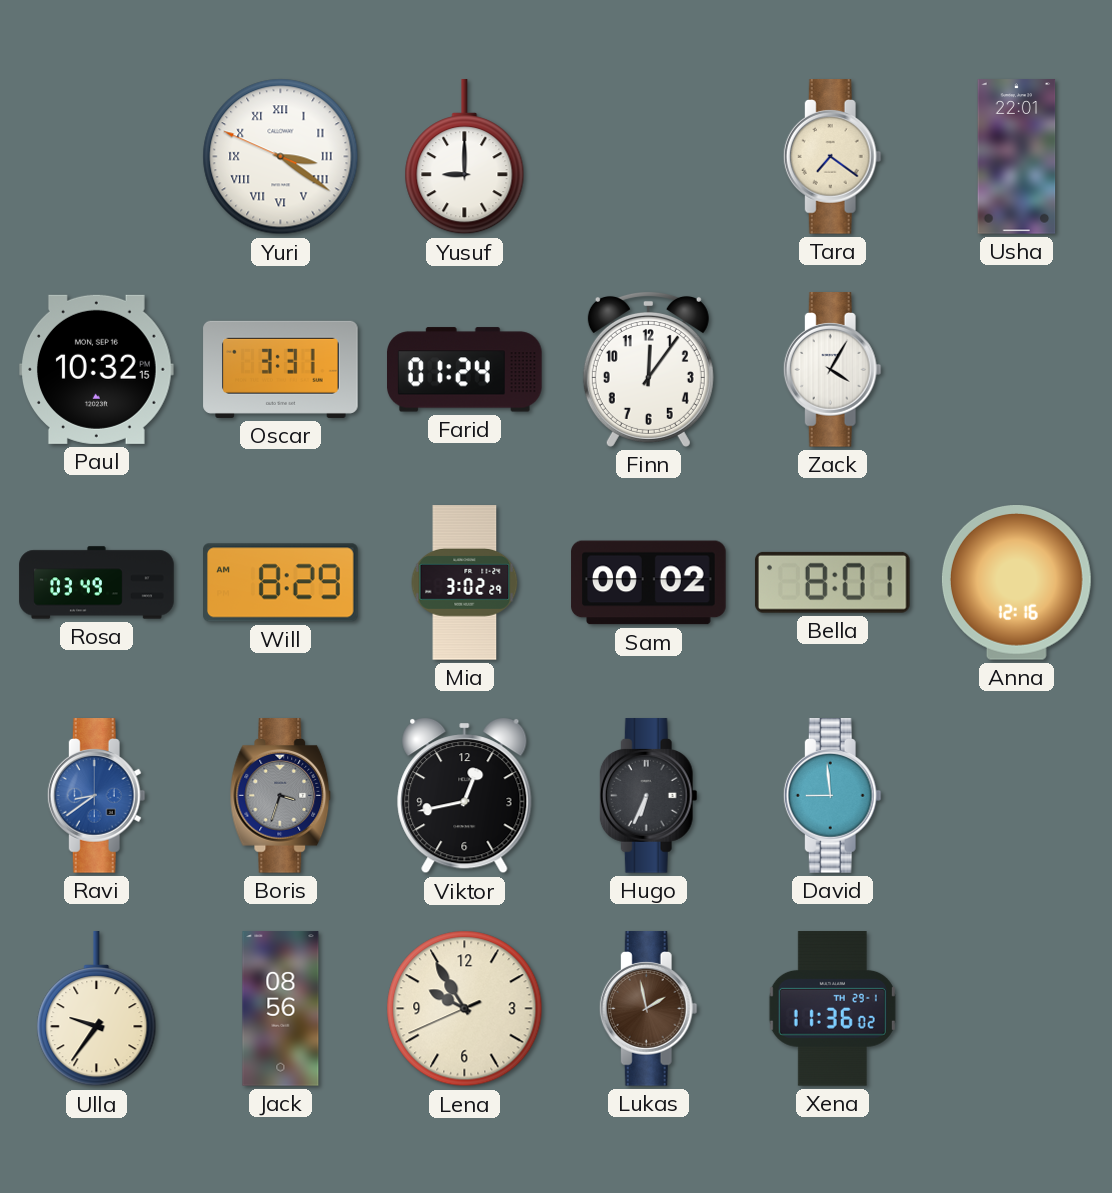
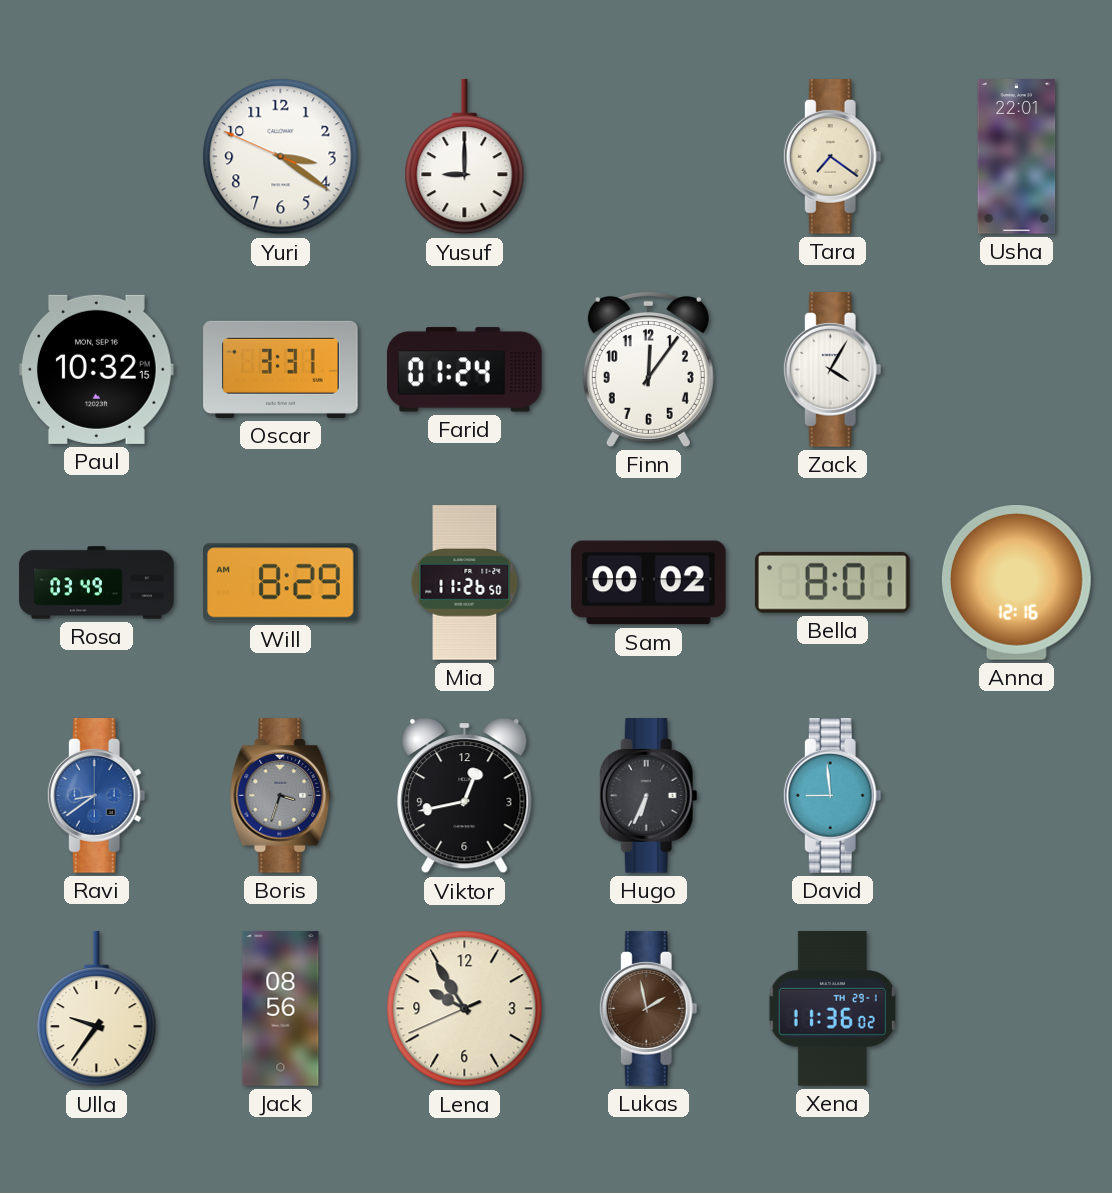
Yuri numerals: Roman -> Arabic (281, 157)
Mia: 3:02 -> 11:26 (465, 583)
